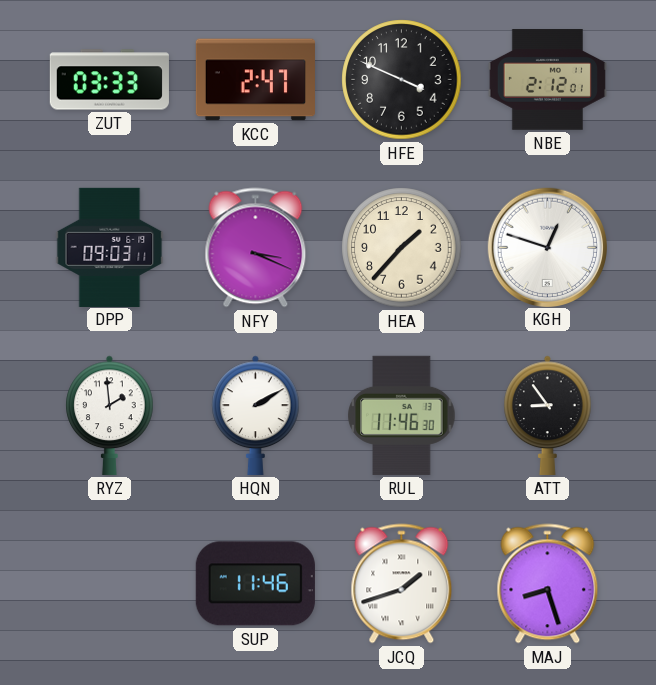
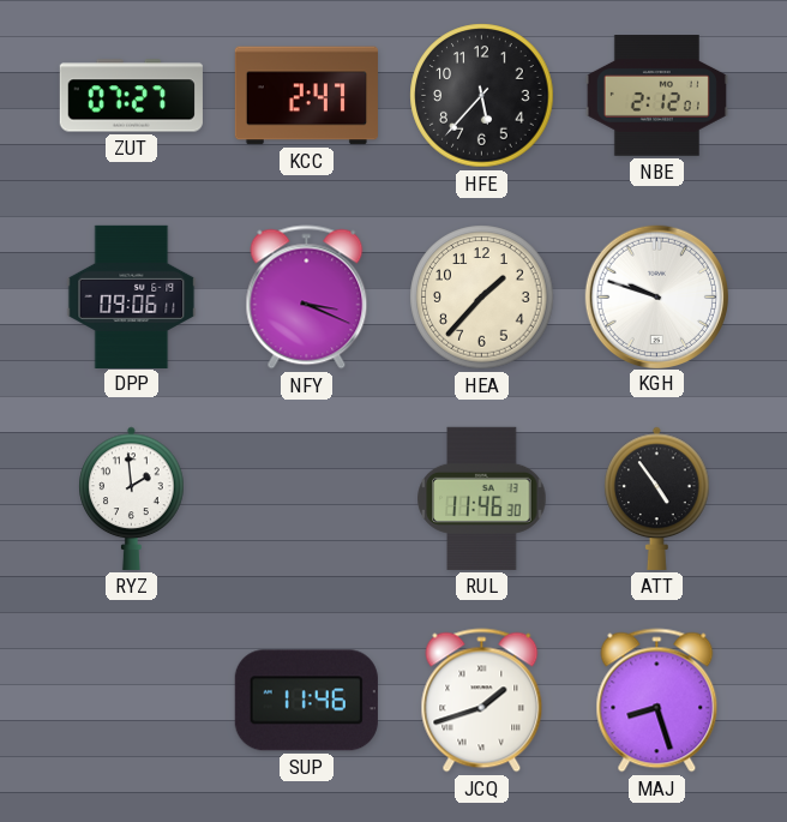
ZUT: 03:33 -> 07:27 (131, 96)
HFE: 3:49 -> 5:37 (482, 96)
DPP: 09:03 -> 09:06 (132, 296)
KGH: 12:48 -> 9:48 (656, 296)
HQN: 2:10 -> none (256, 415)
ATT: 8:54 -> 4:54 (657, 498)
